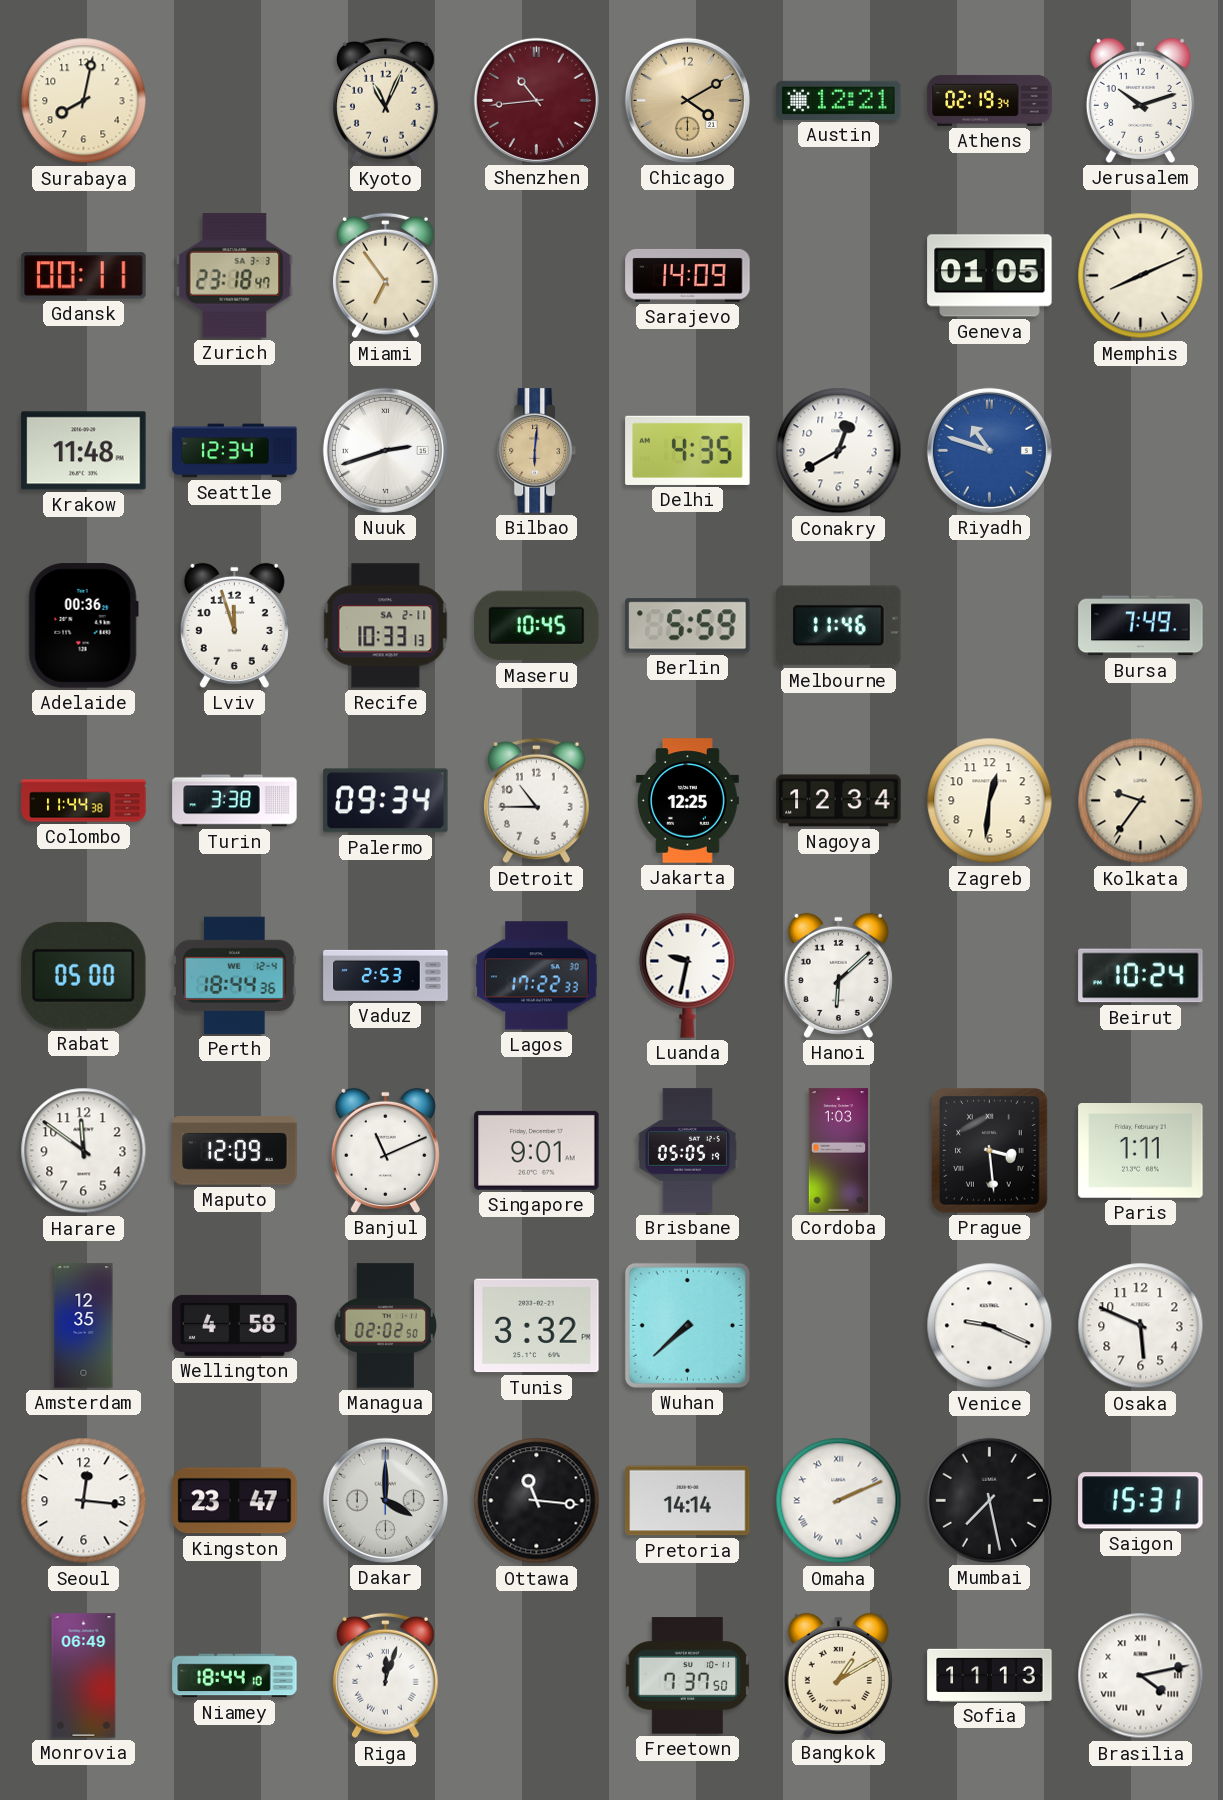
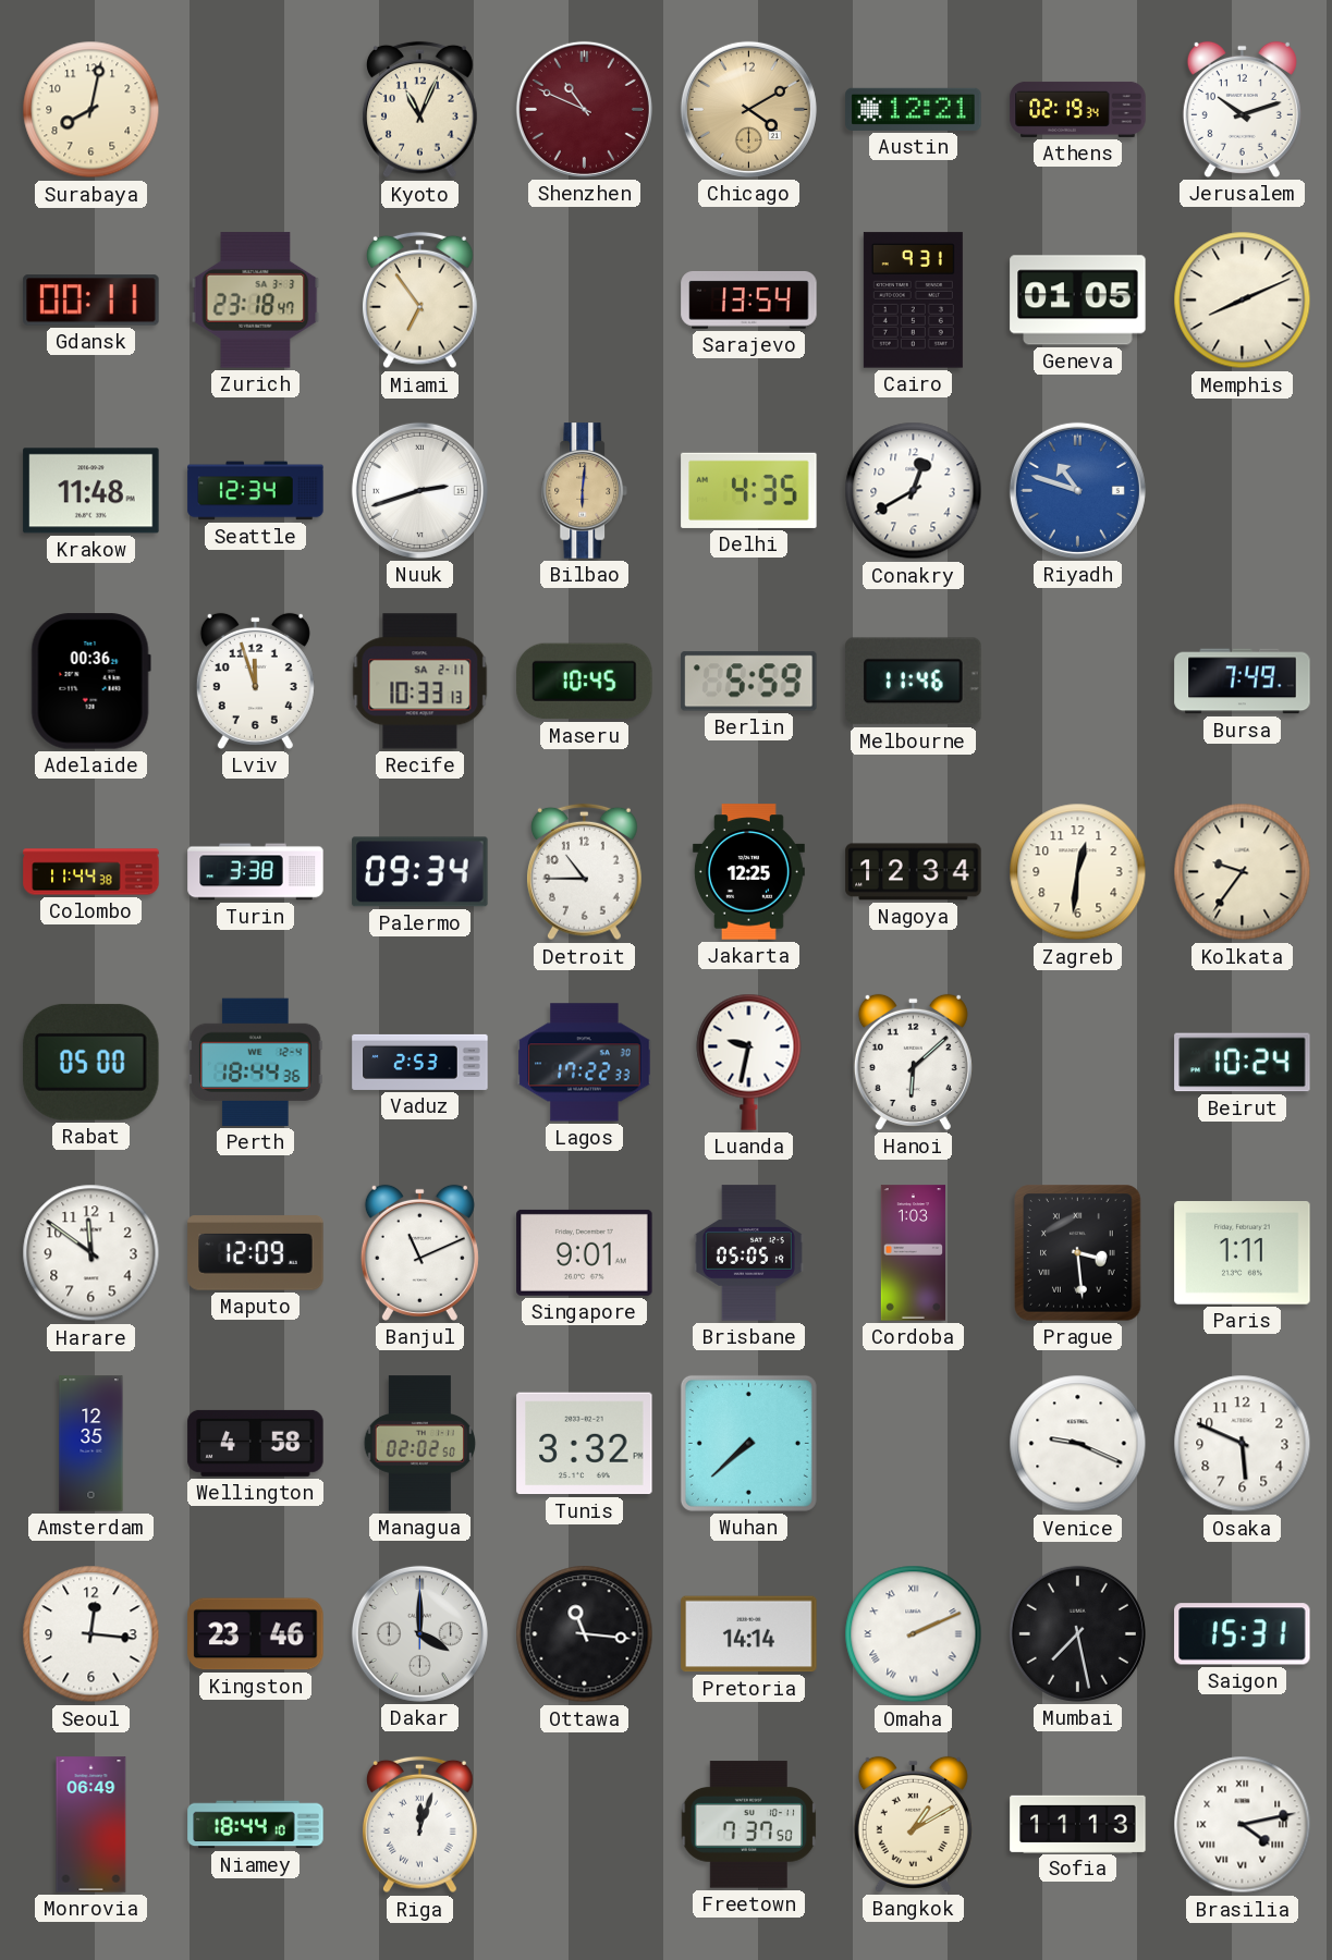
Shenzhen: 10:44 -> 10:49 (584, 109)
Sarajevo: 14:09 -> 13:54 (749, 301)
Cairo: none -> 9:31 (913, 301)
Kingston: 23:47 -> 23:46 (256, 1634)
